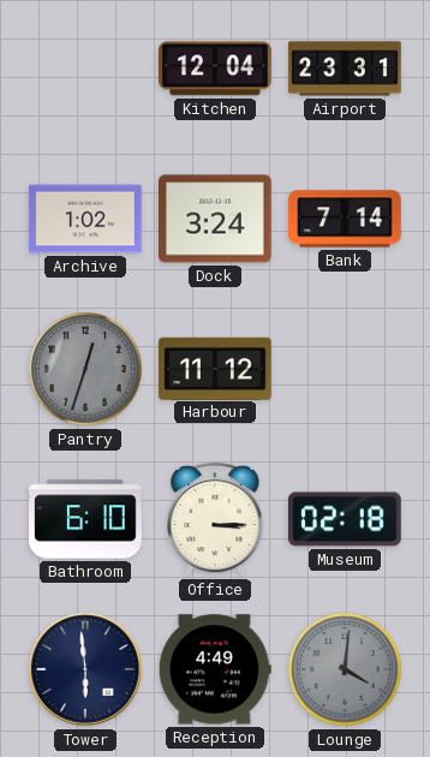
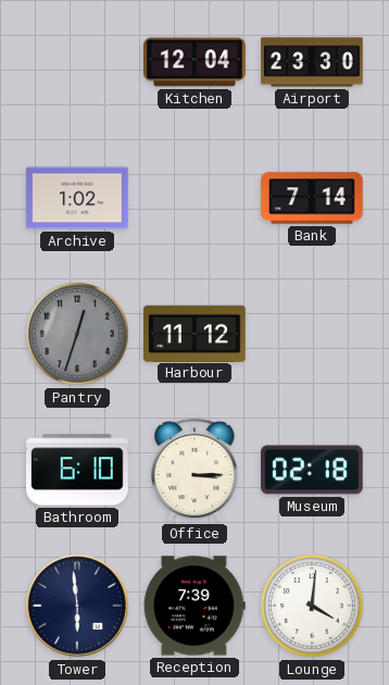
Airport: 23:31 -> 23:30 (312, 62)
Dock: 3:24 -> none (216, 219)
Reception: 4:49 -> 7:39 (195, 606)
Lounge dial: grey -> white (312, 606)
